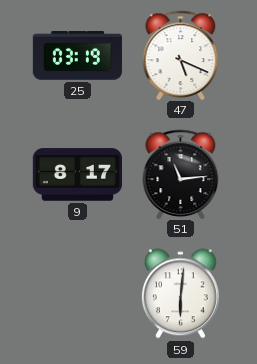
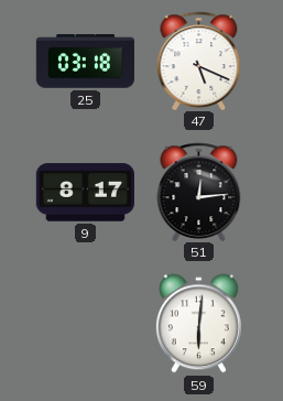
25: 03:19 -> 03:18 (85, 62)
51: 11:14 -> 12:14 (199, 192)
